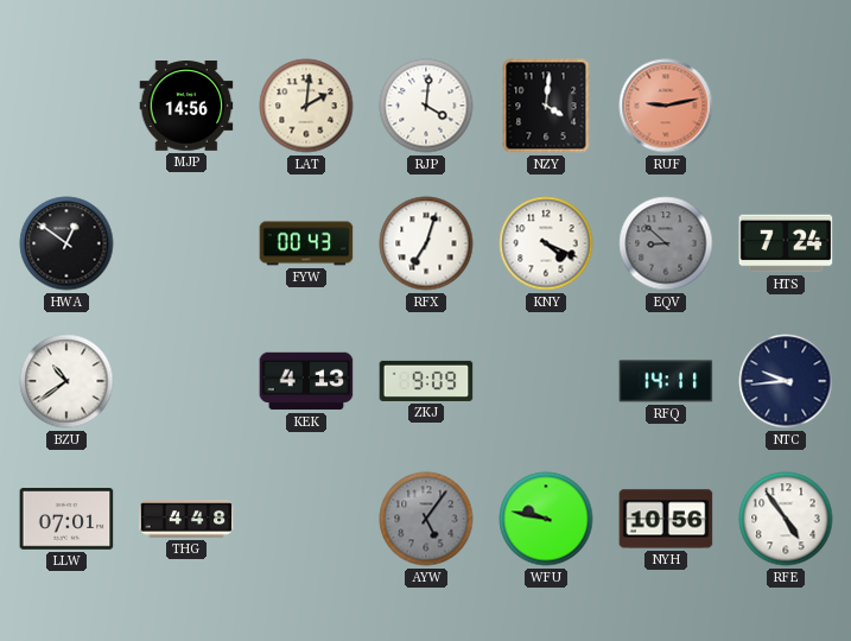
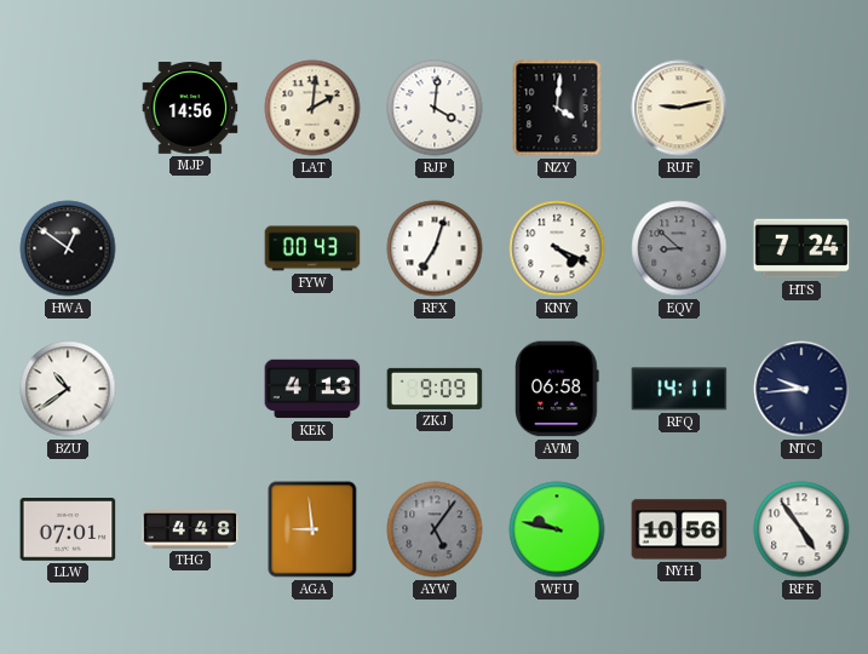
RUF dial: salmon -> cream (679, 108)
AVM: none -> 06:58 (557, 389)
AGA: none -> 8:59 (312, 529)
